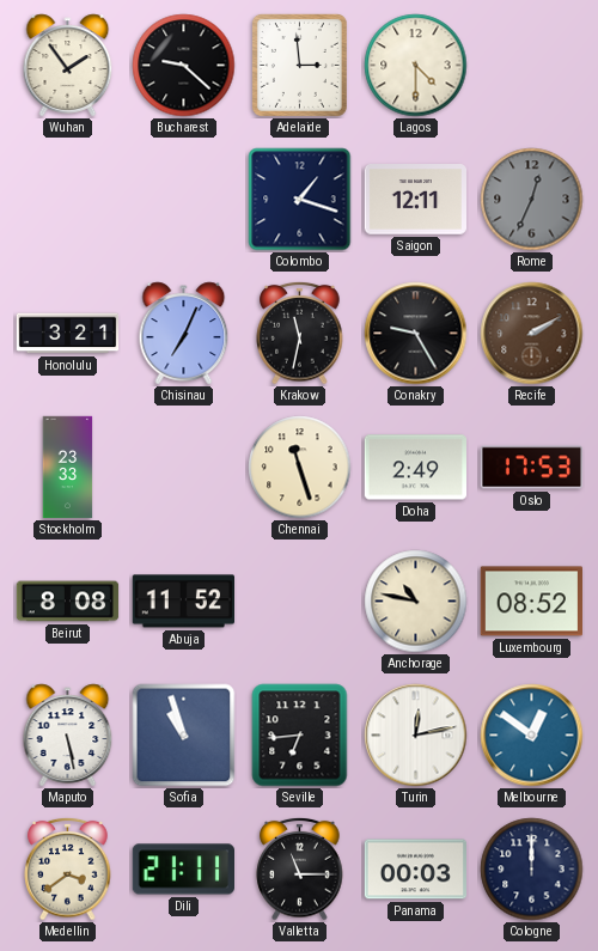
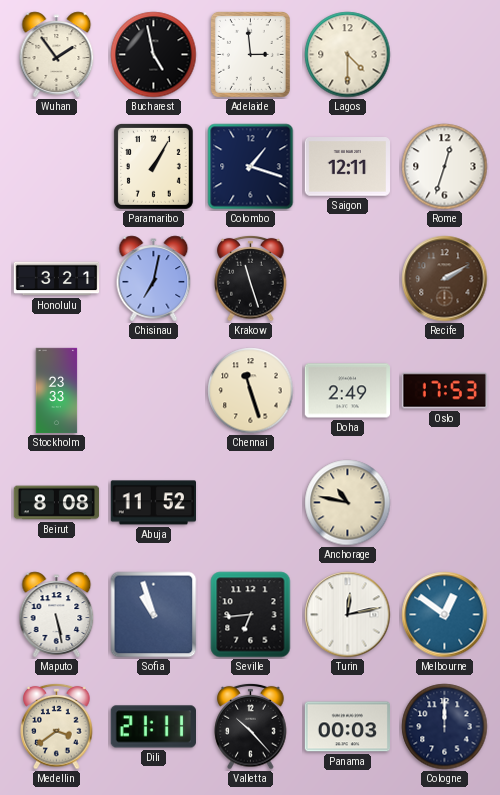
Bucharest: 9:22 -> 4:58 (154, 55)
Paramaribo: none -> 1:05 (153, 166)
Rome: 12:34 -> 12:33 (445, 167)
Rome dial: grey -> white (445, 167)
Chisinau: 7:04 -> 7:02 (154, 279)
Krakow: 11:32 -> 11:27 (251, 278)
Conakry: 9:25 -> none (416, 334)
Luxembourg: 08:52 -> none (531, 602)
Valletta: 11:15 -> 10:23 (251, 726)
